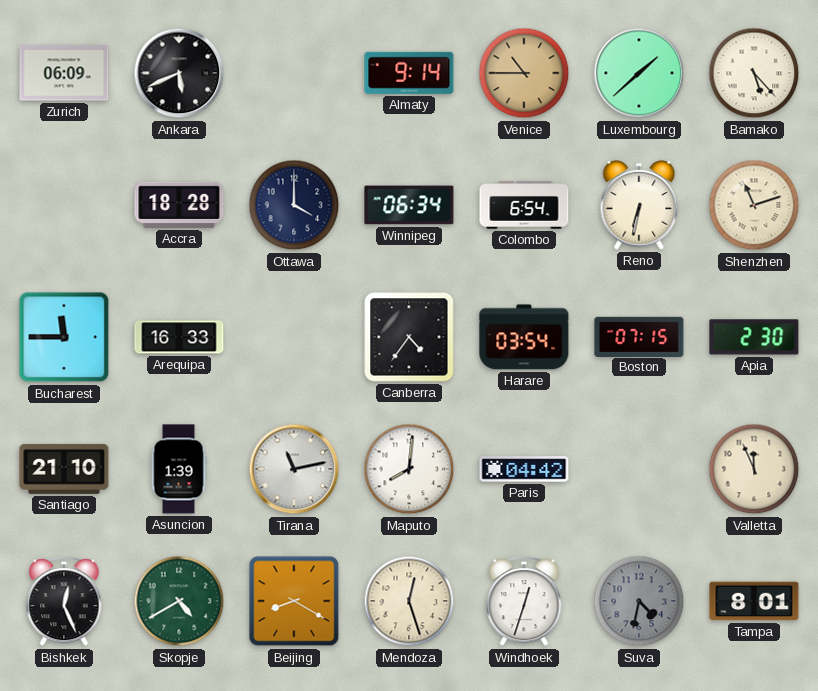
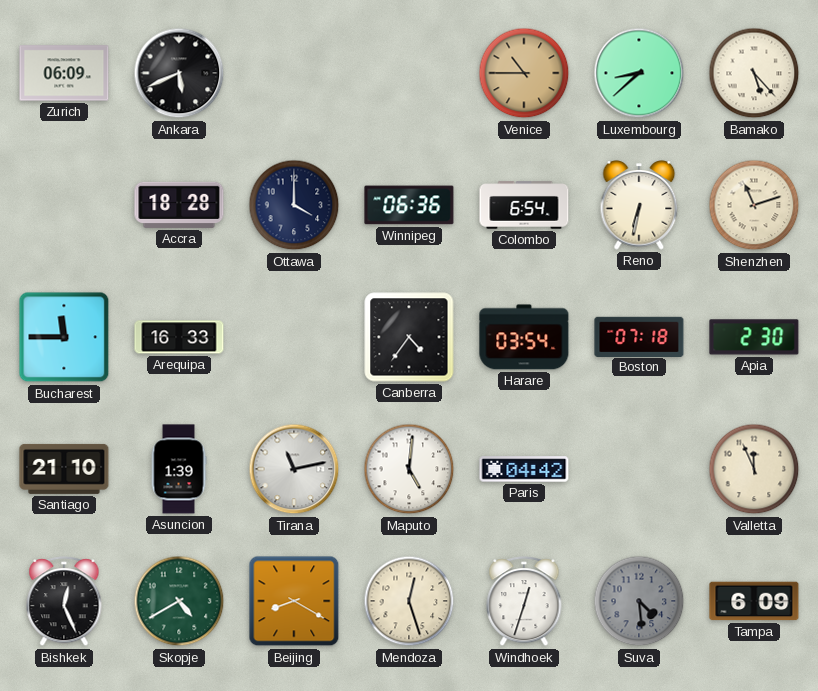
Almaty: 9:14 -> none (409, 73)
Luxembourg: 1:38 -> 8:38 (639, 73)
Winnipeg: 06:34 -> 06:36 (409, 205)
Boston: 07:15 -> 07:18 (639, 336)
Maputo: 8:01 -> 5:01 (409, 469)
Suva: 4:32 -> 4:29 (639, 601)
Tampa: 8:01 -> 6:09 (754, 601)
